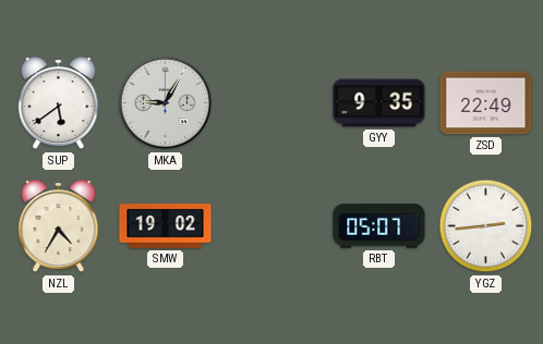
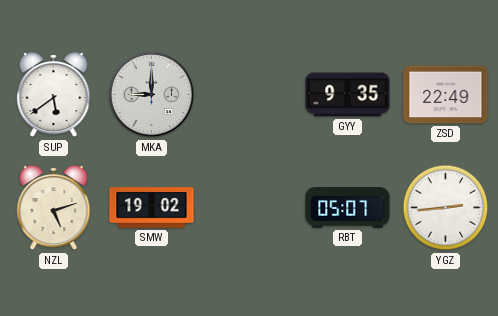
MKA: 9:05 -> 9:00 (152, 95)
NZL: 4:35 -> 5:12 (54, 208)
